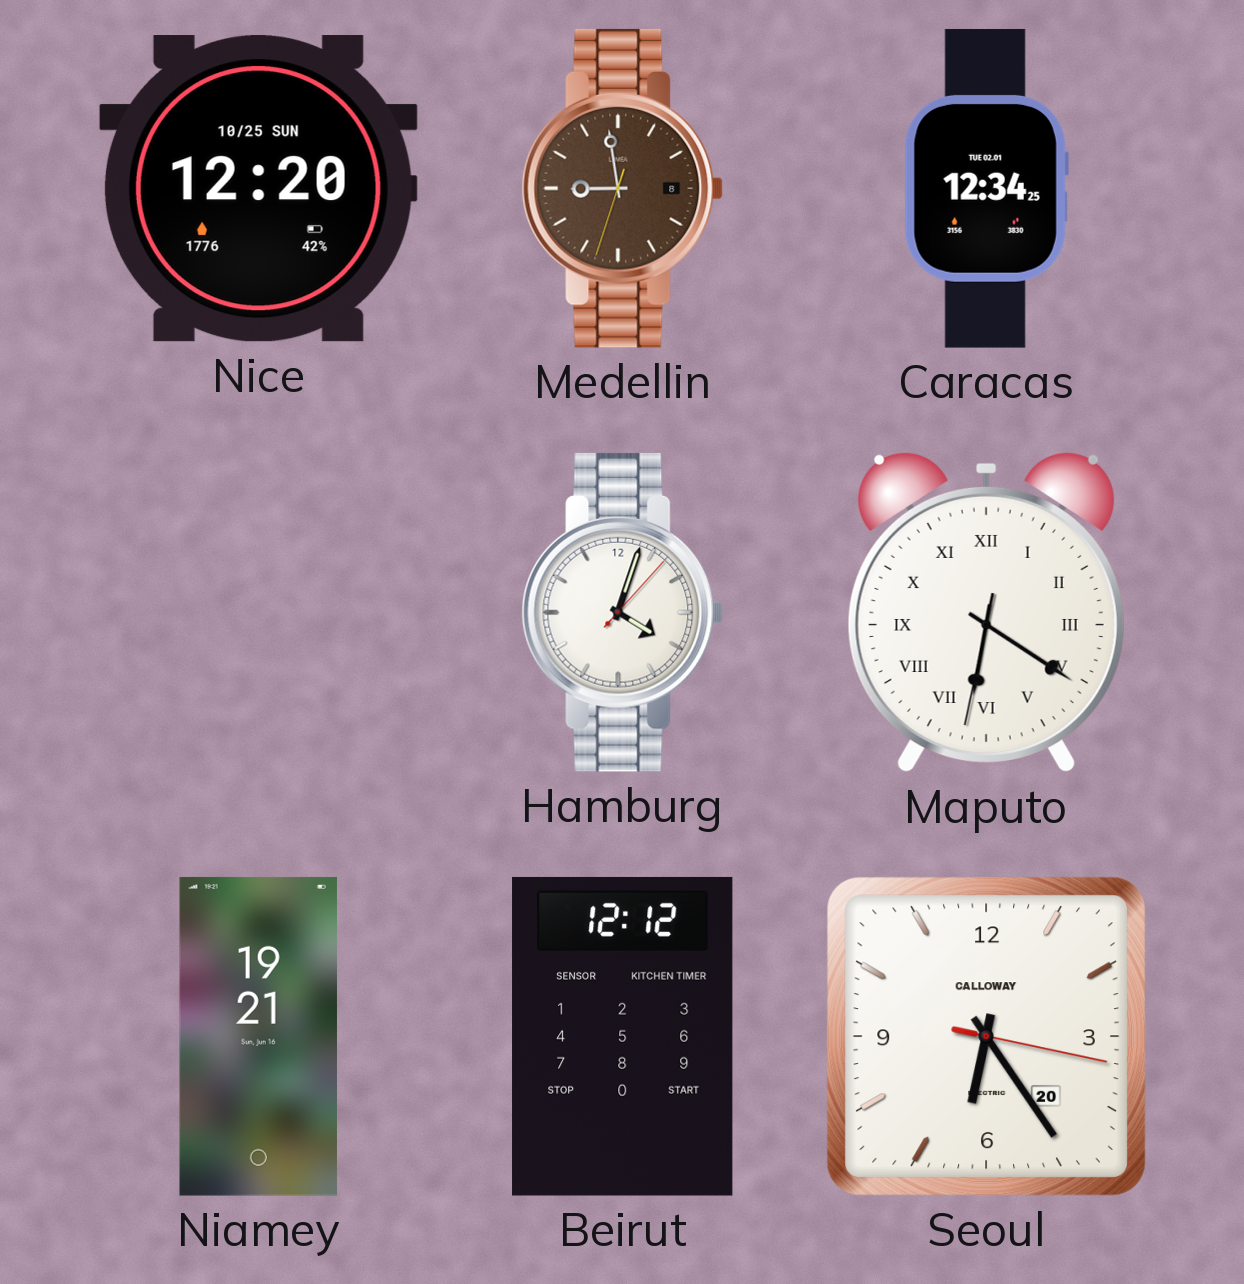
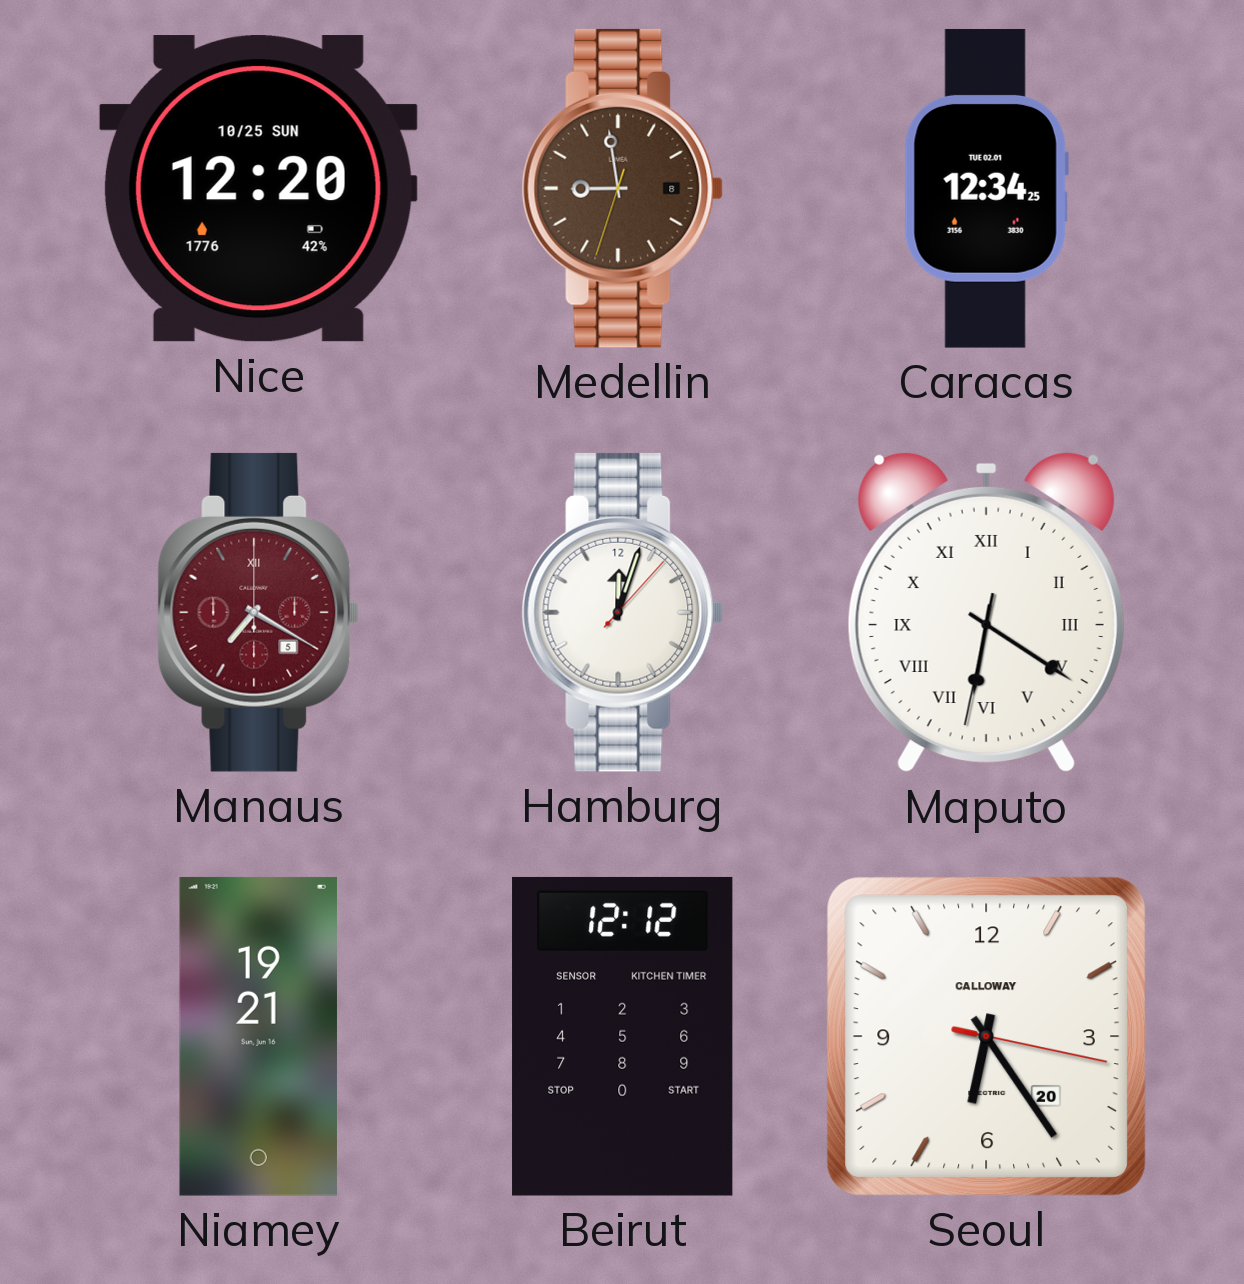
Manaus: none -> 7:20 (259, 612)
Hamburg: 4:03 -> 12:03 (623, 612)
